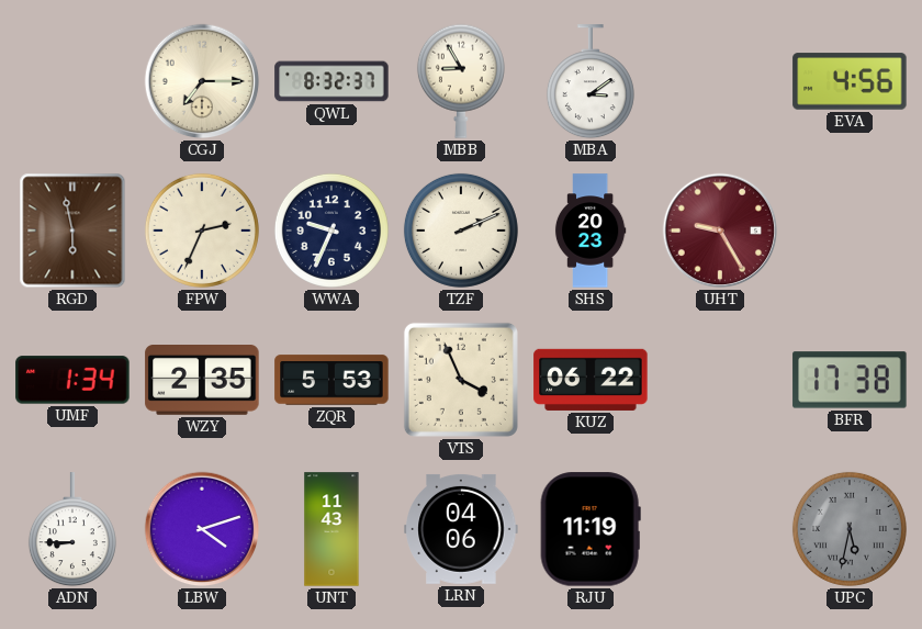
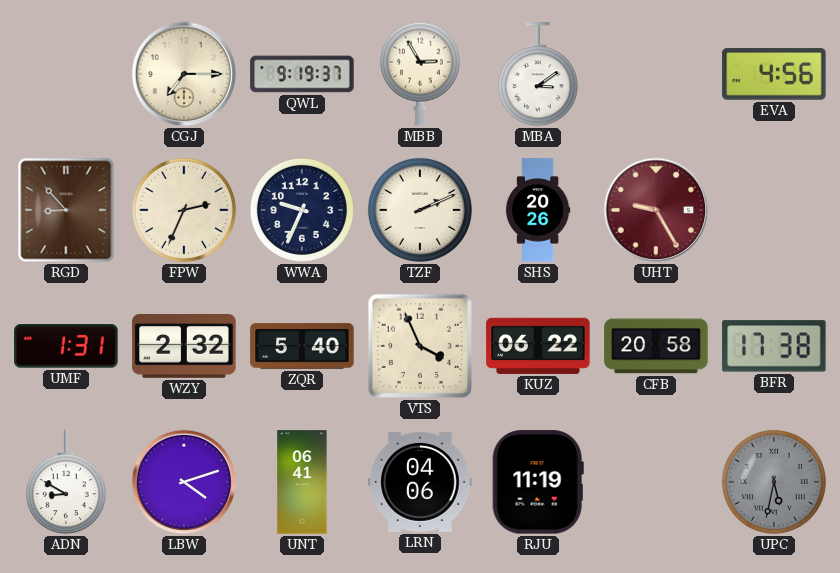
QWL: 8:32 -> 9:19 (302, 74)
MBB: 8:55 -> 2:55 (420, 74)
RGD: 5:58 -> 8:53 (66, 210)
SHS: 20:23 -> 20:26 (538, 210)
UMF: 1:34 -> 1:31 (66, 346)
WZY: 2:35 -> 2:32 (184, 347)
ZQR: 5:53 -> 5:40 (302, 346)
CFB: none -> 20:58 (656, 346)
ADN: 8:45 -> 8:50 (66, 483)
UNT: 11:43 -> 06:41 (302, 482)
